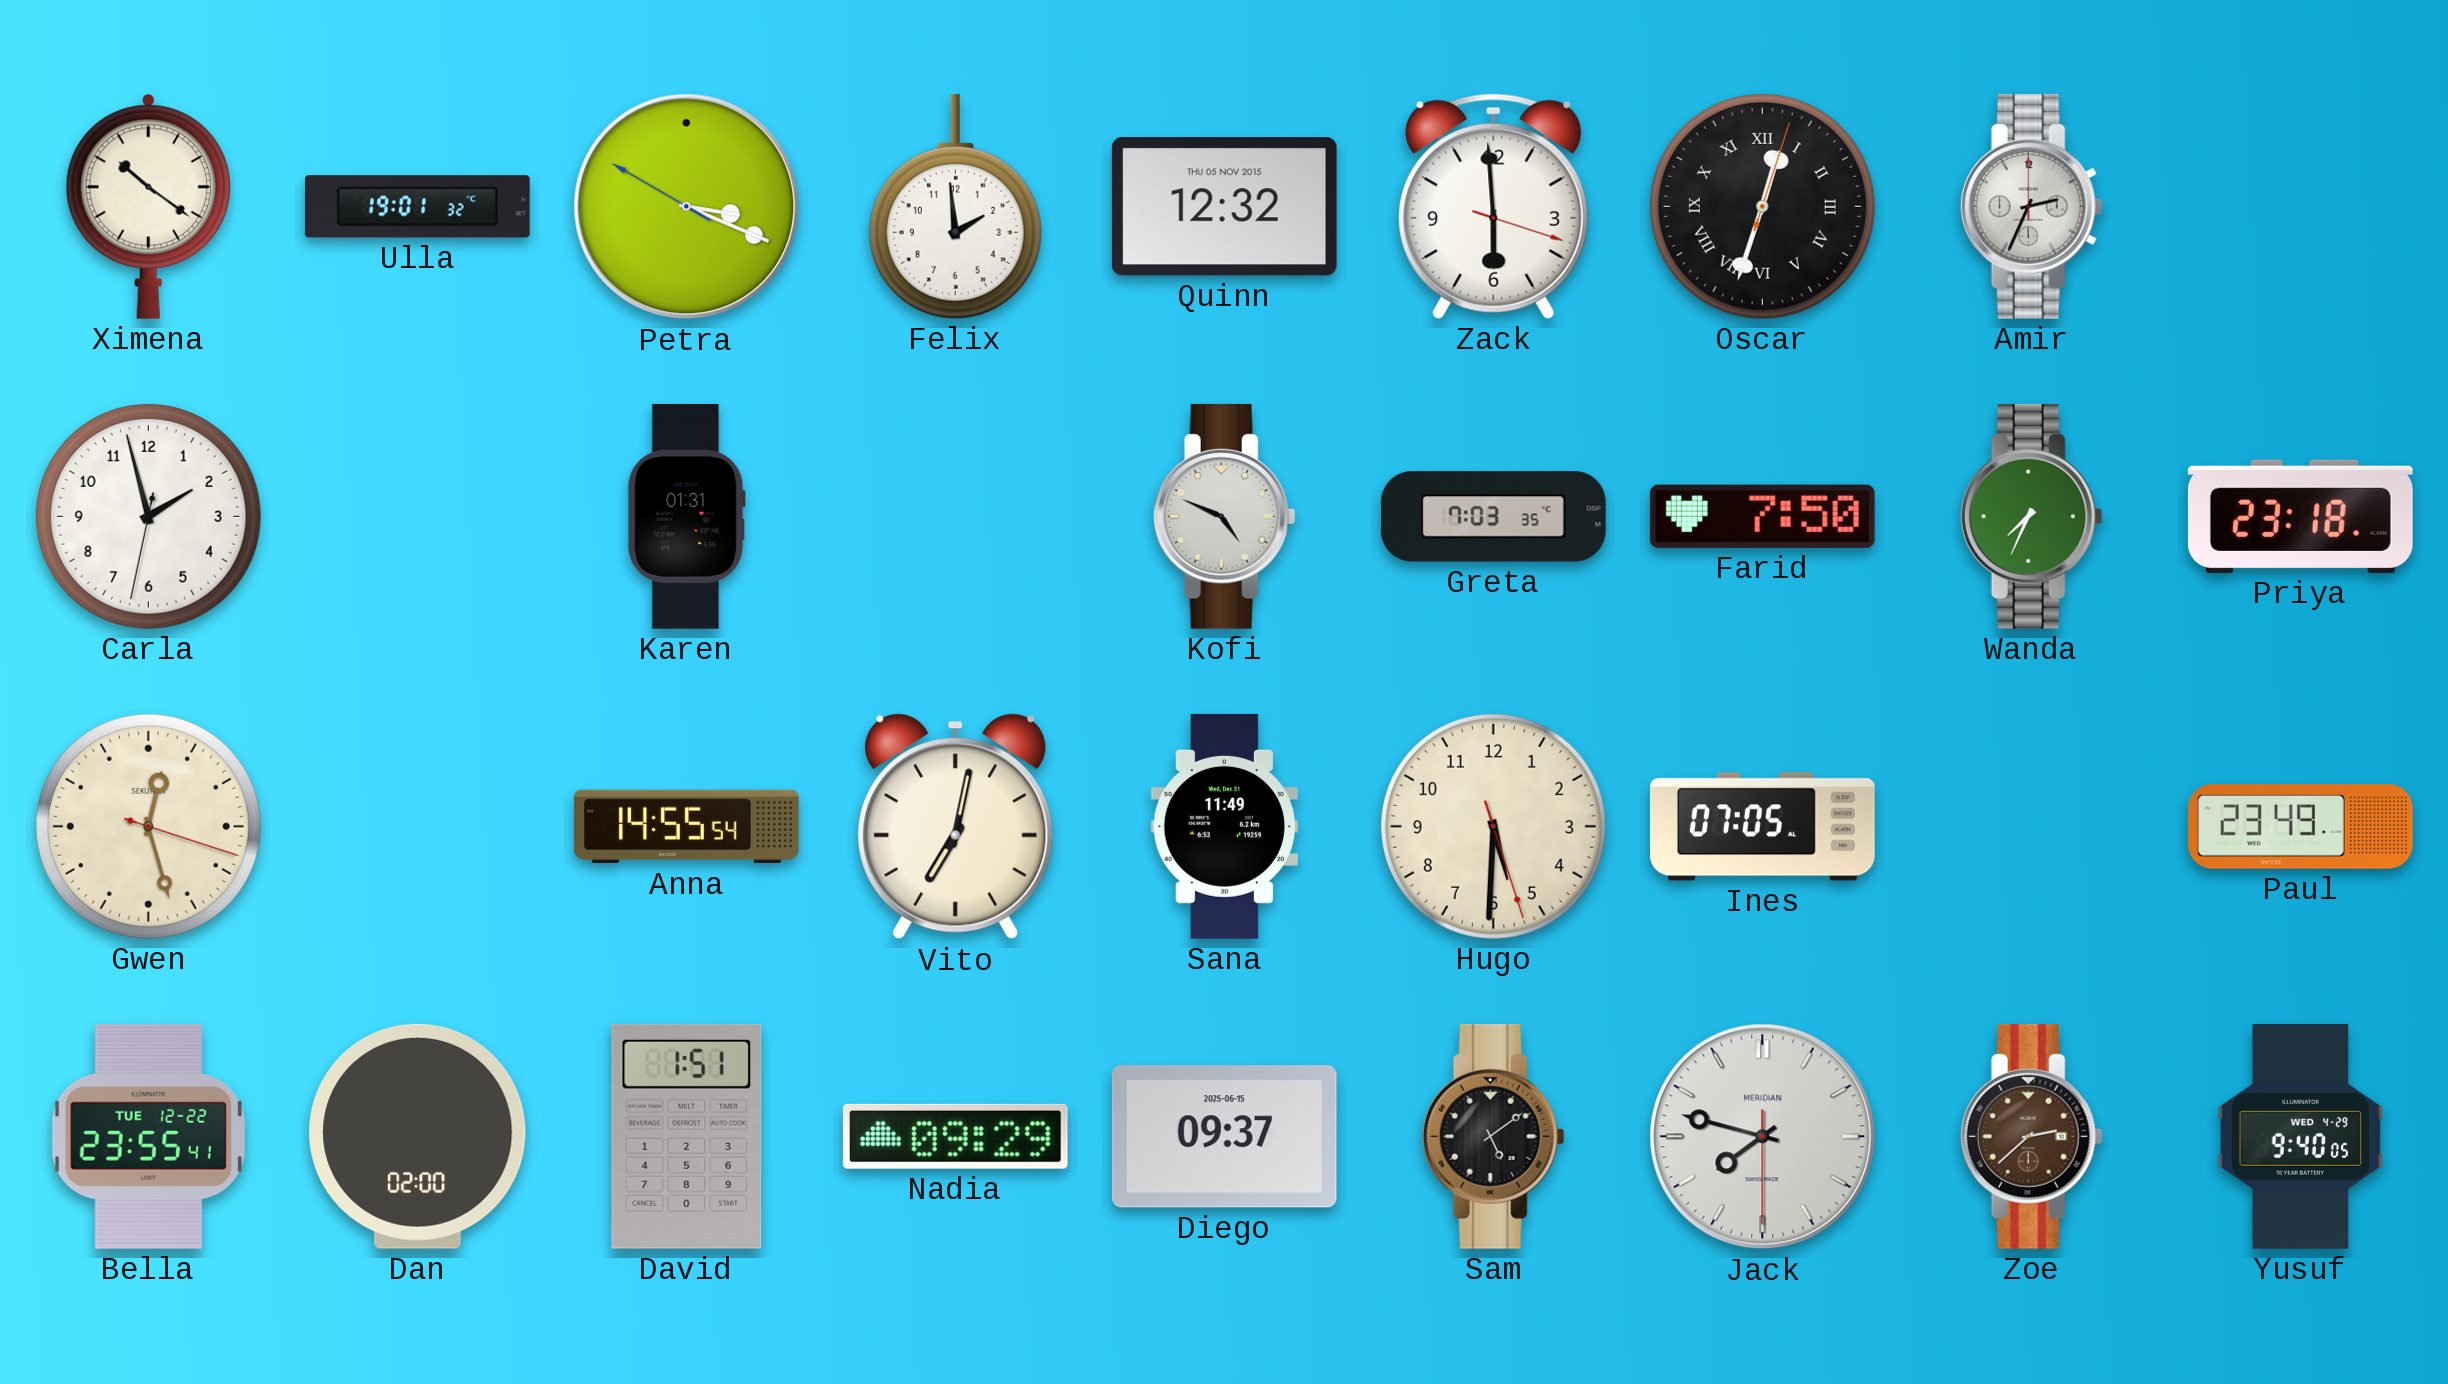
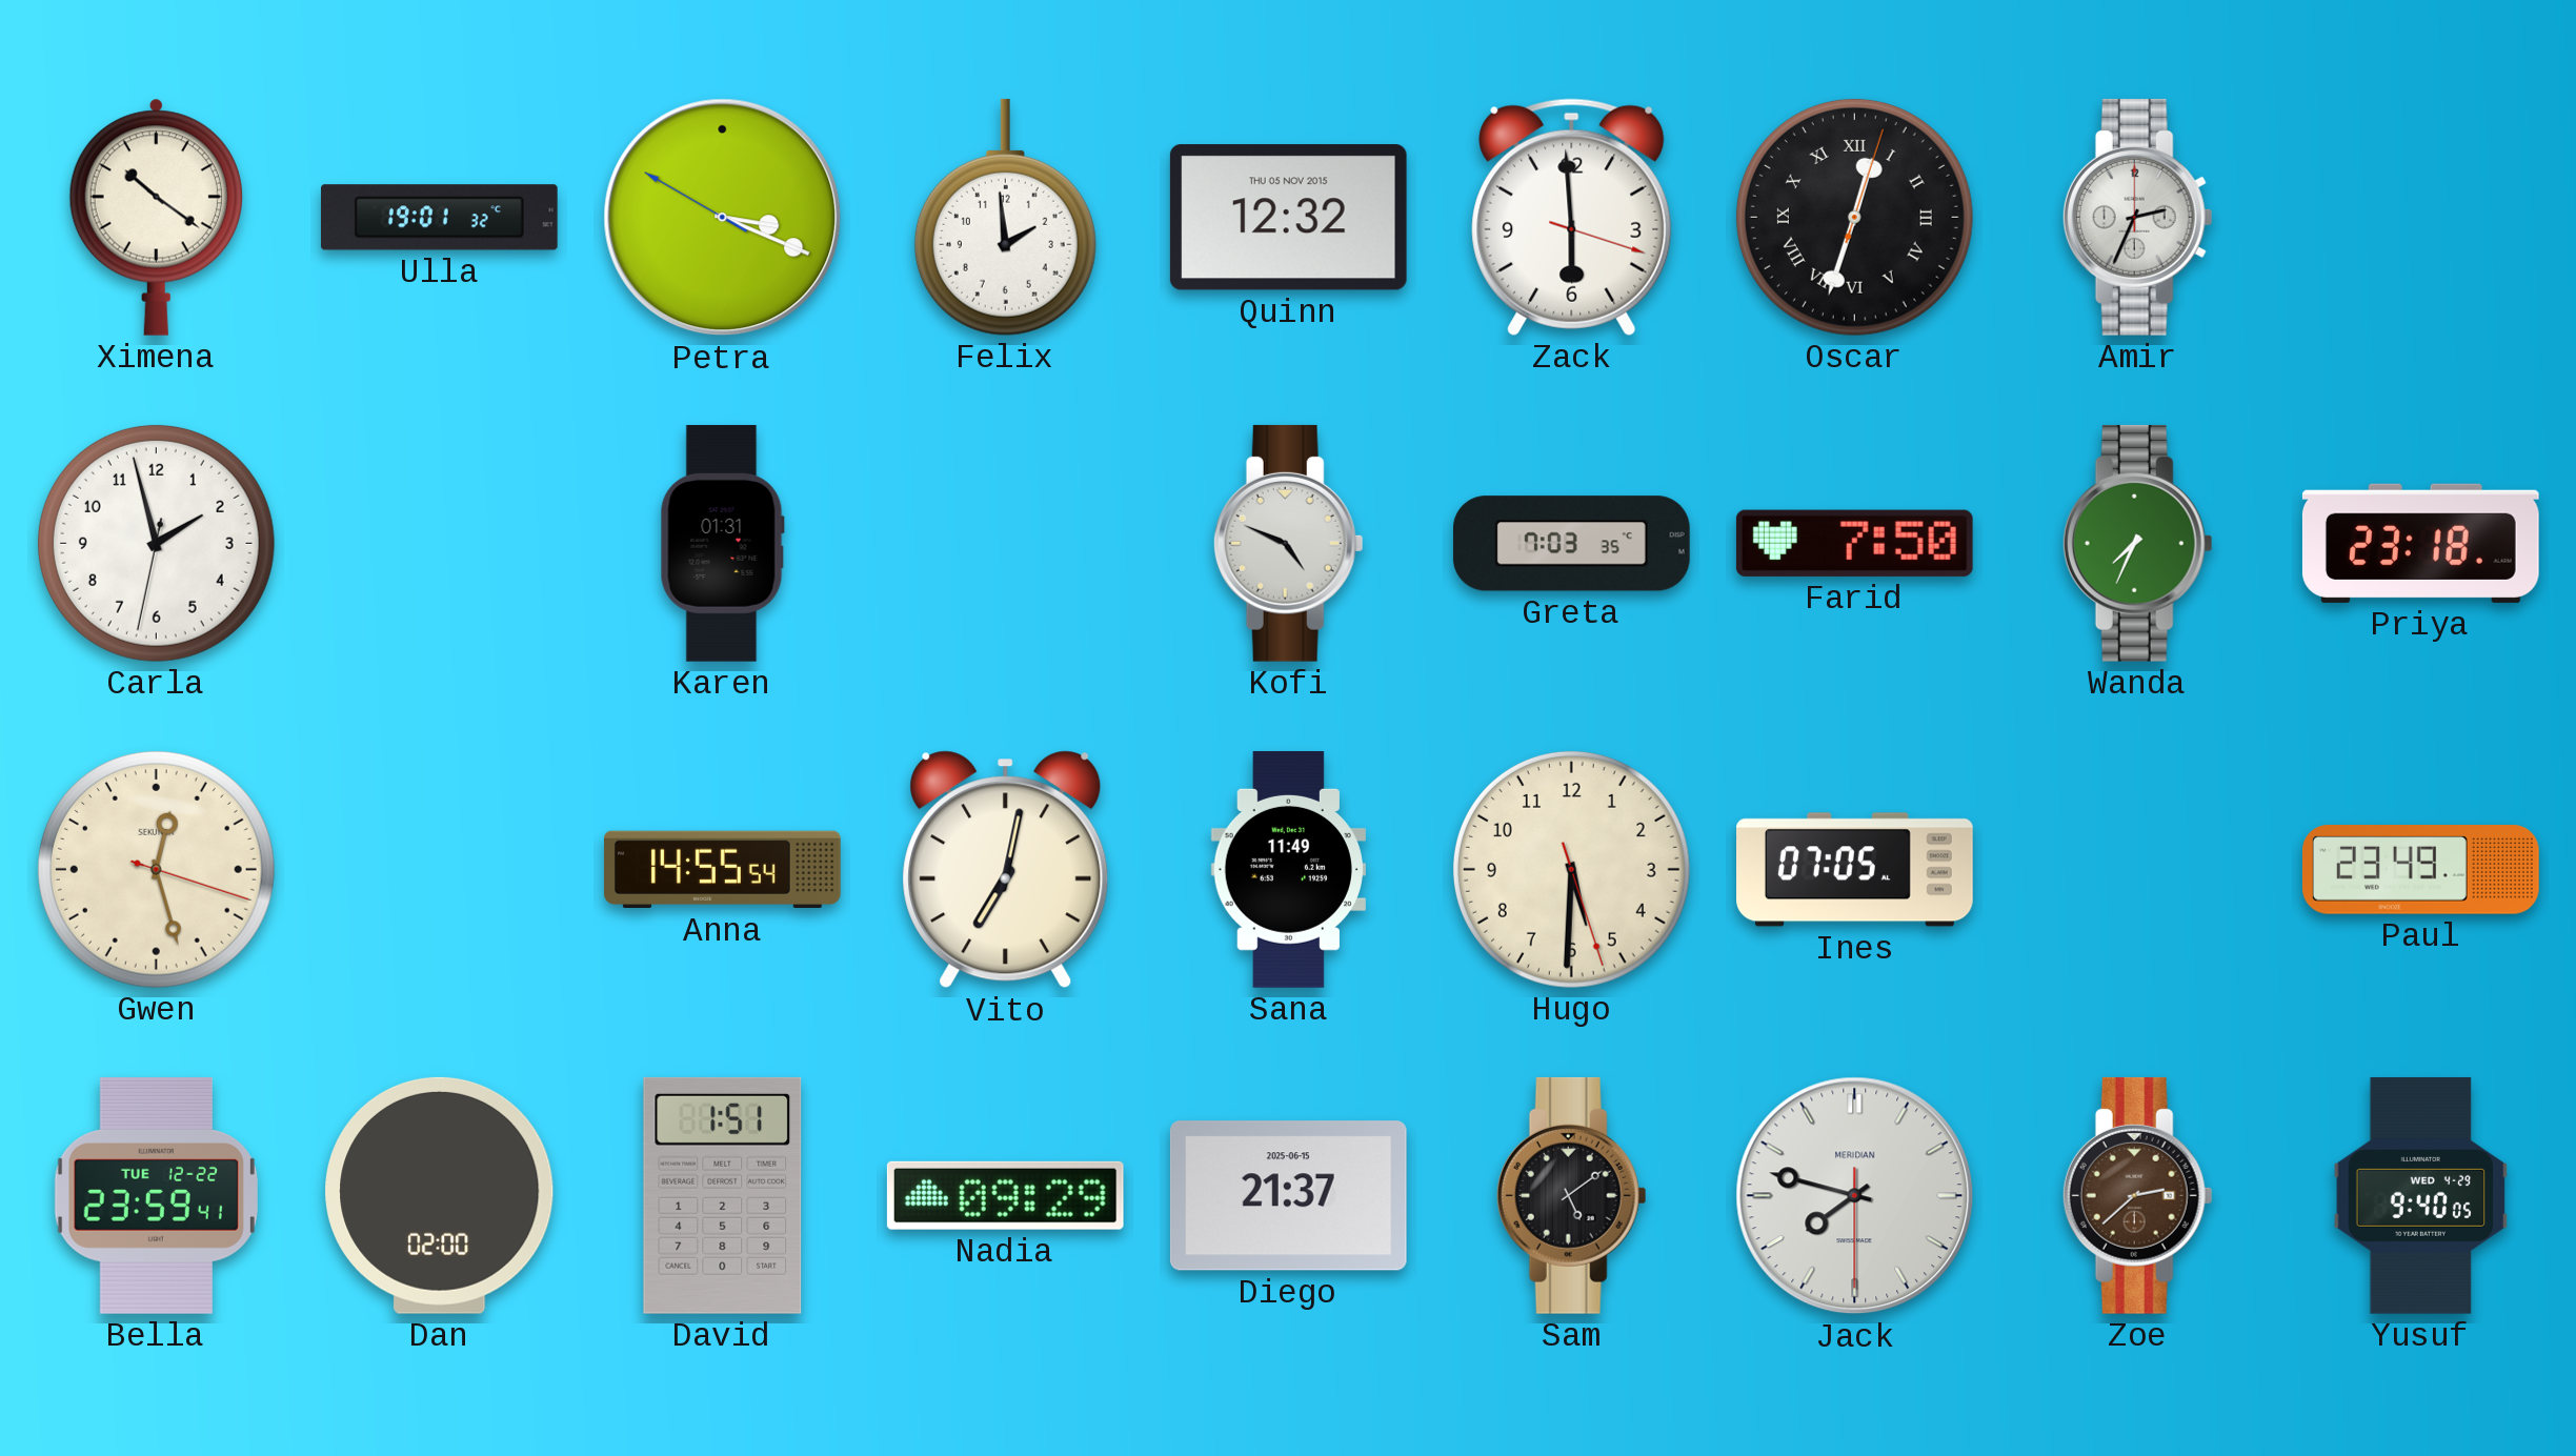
Bella: 23:55 -> 23:59 (156, 1195)
Diego: 09:37 -> 21:37 (1288, 1196)
